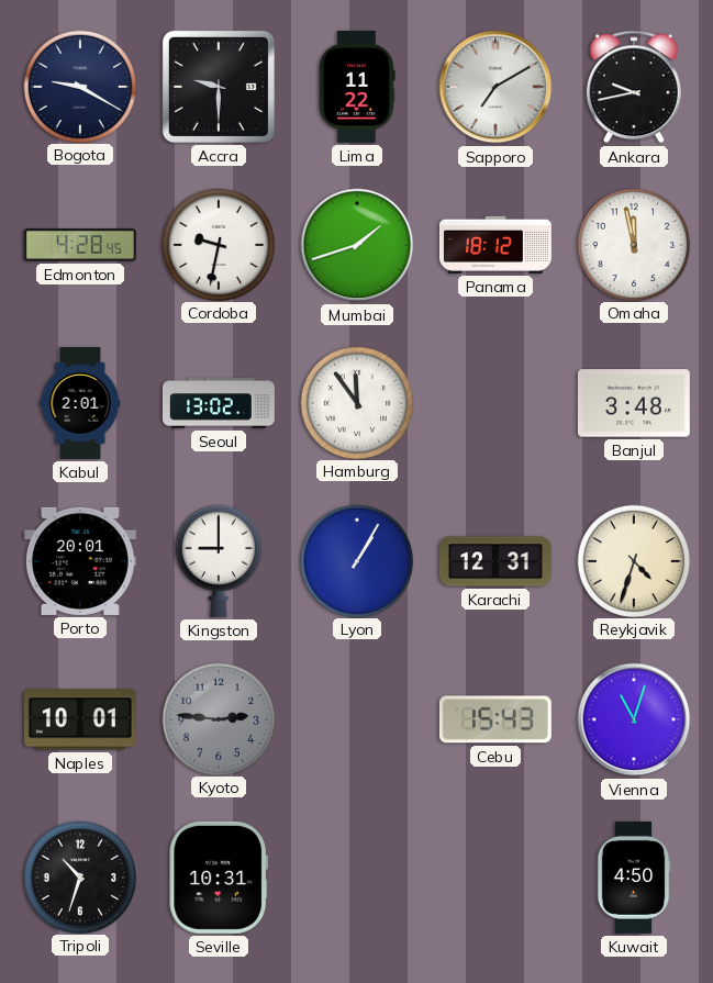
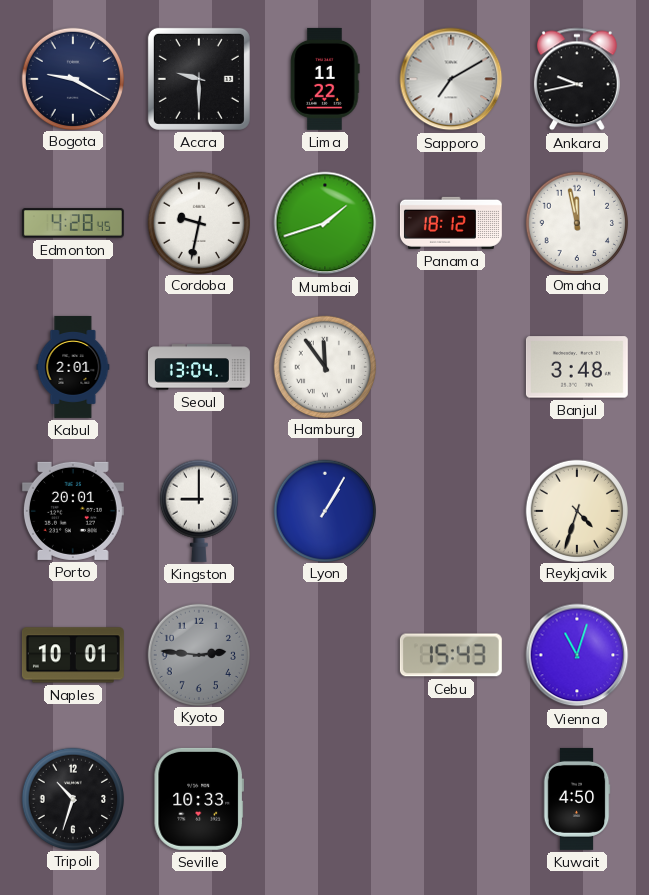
Seoul: 13:02 -> 13:04 (199, 367)
Karachi: 12:31 -> none (495, 561)
Seville: 10:31 -> 10:33 (199, 799)
